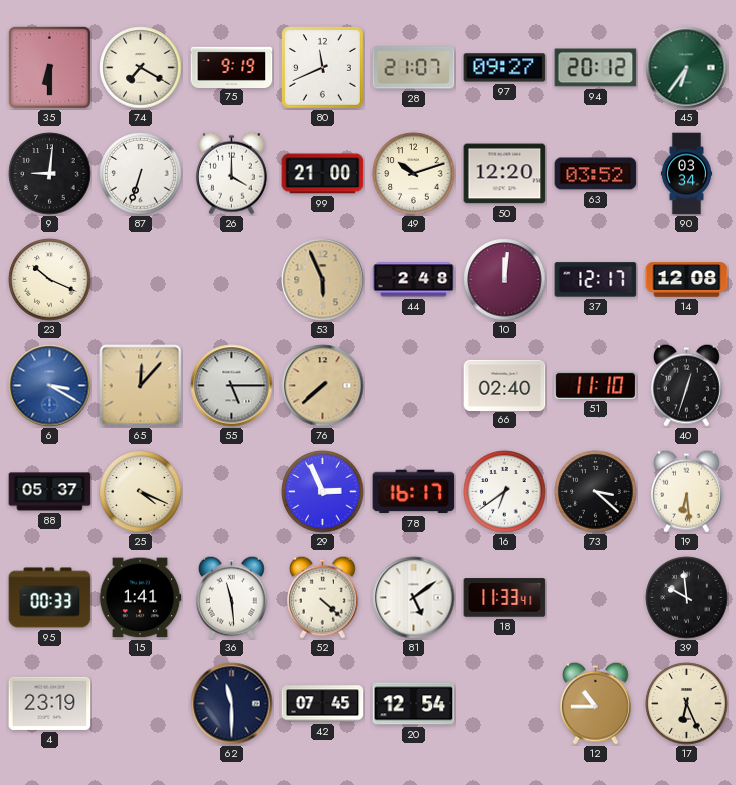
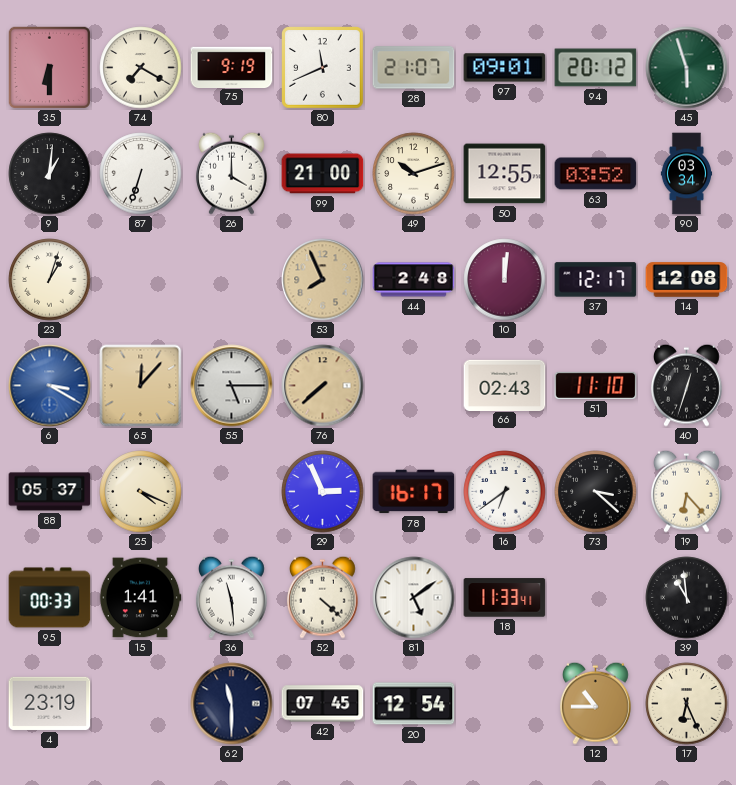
97: 09:27 -> 09:01 (505, 68)
45: 6:36 -> 5:57 (687, 68)
9: 9:01 -> 1:01 (50, 174)
50: 12:20 -> 12:55 (505, 174)
23: 10:19 -> 1:03 (50, 280)
53: 5:56 -> 7:56 (323, 280)
66: 02:40 -> 02:43 (505, 385)
19: 6:29 -> 6:23 (686, 491)
39: 9:59 -> 10:59 (687, 598)
